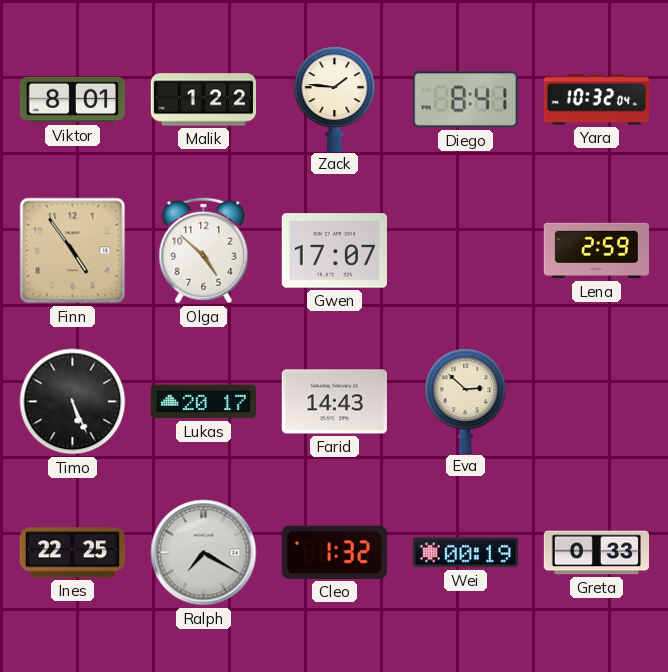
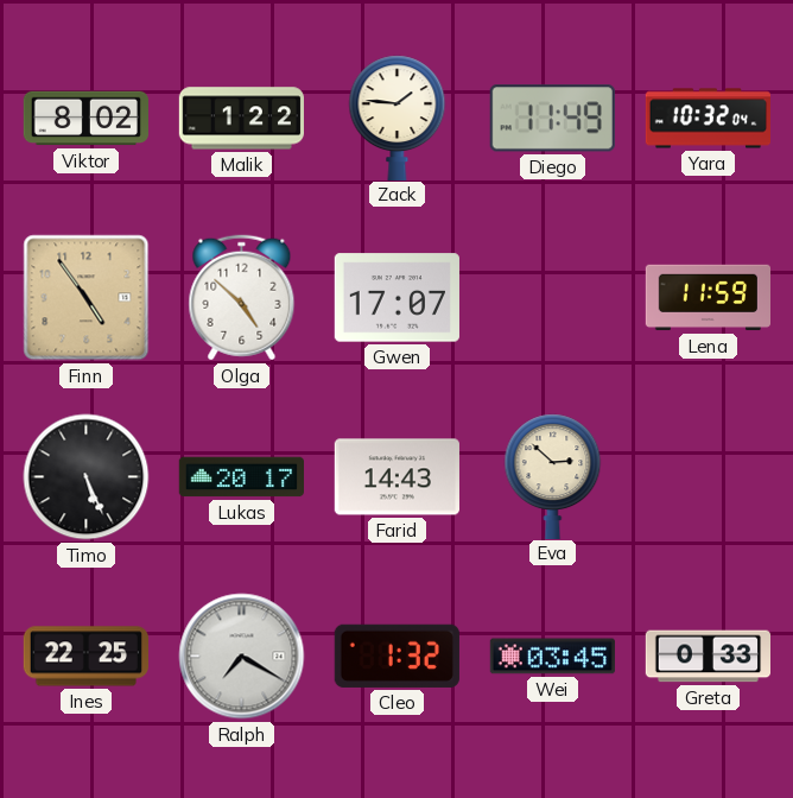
Viktor: 8:01 -> 8:02 (85, 119)
Diego: 8:41 -> 11:49 (552, 119)
Lena: 2:59 -> 11:59 (708, 298)
Wei: 00:19 -> 03:45 (552, 657)
